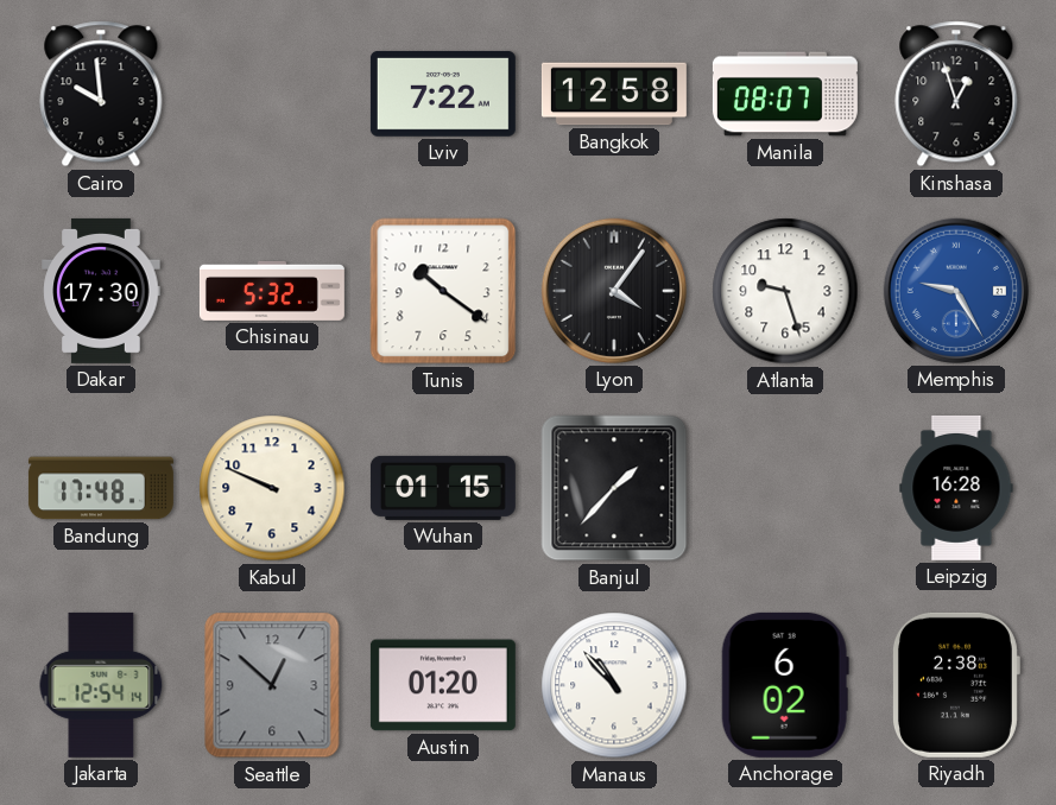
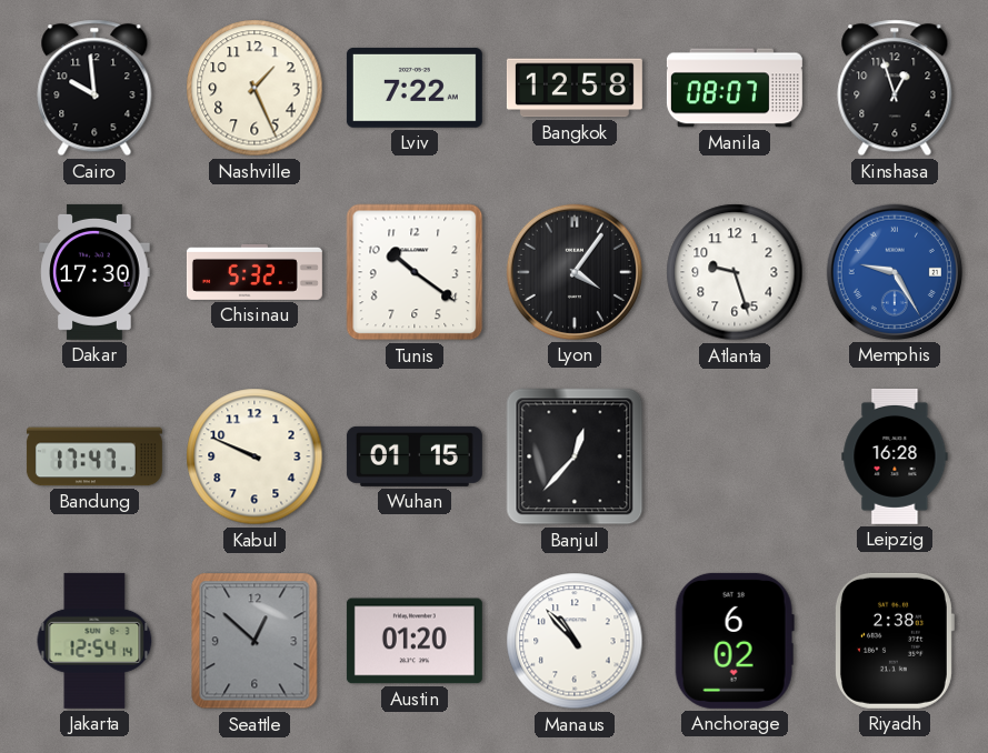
Nashville: none -> 1:26 (255, 88)
Bandung: 17:48 -> 17:47 (94, 456)
Banjul: 1:37 -> 12:37 (575, 456)
